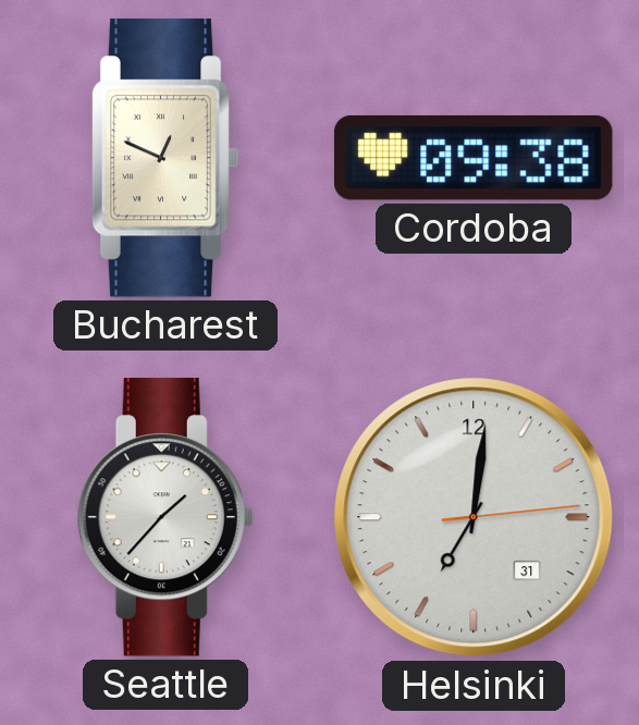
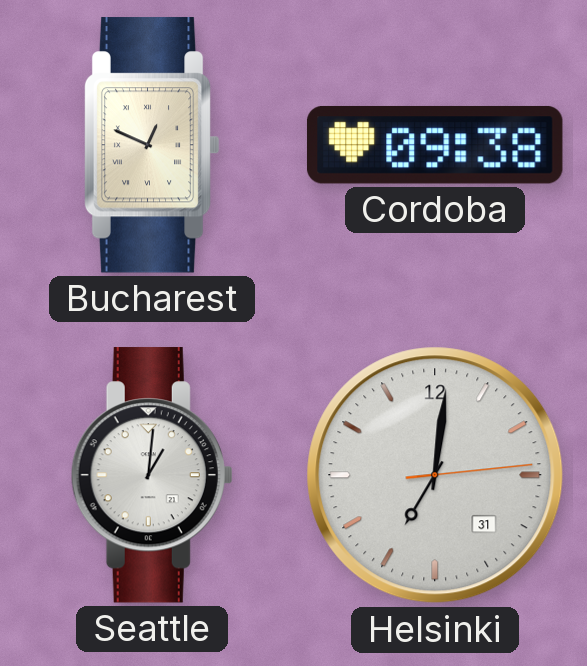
Seattle: 1:37 -> 1:01 (152, 475)
